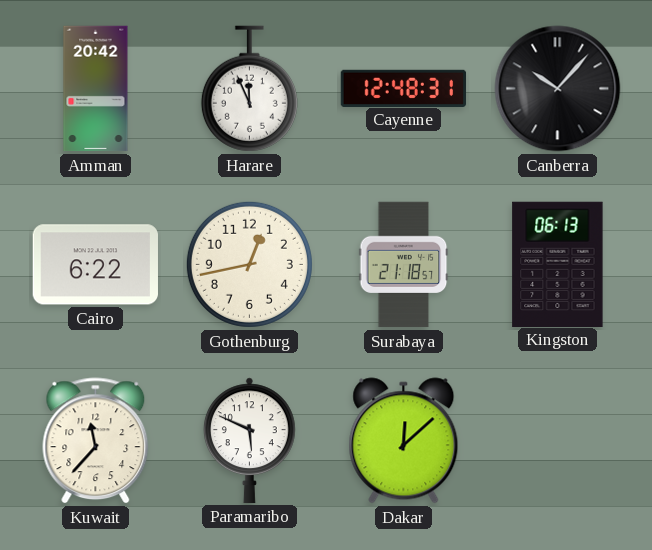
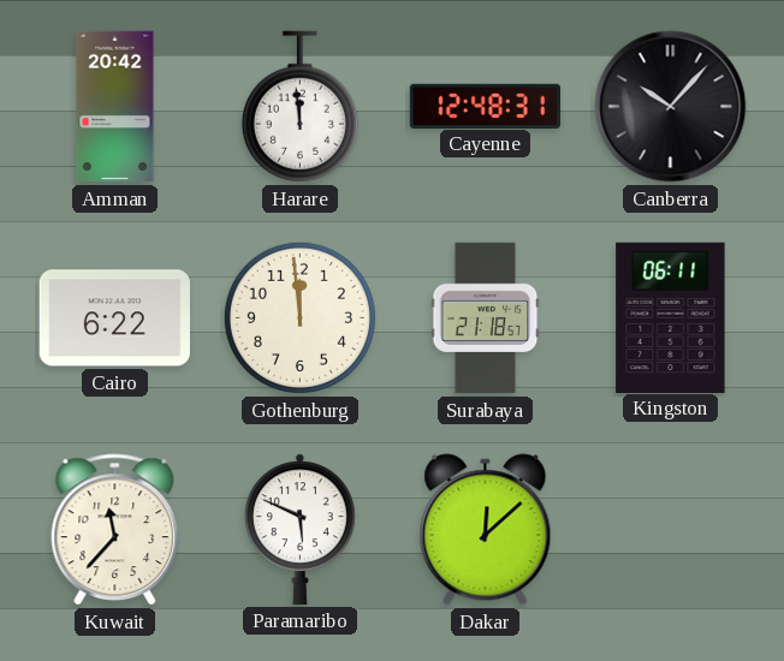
Harare: 11:56 -> 11:59 (299, 107)
Gothenburg: 12:43 -> 11:59 (299, 317)
Kingston: 06:13 -> 06:11 (671, 317)
